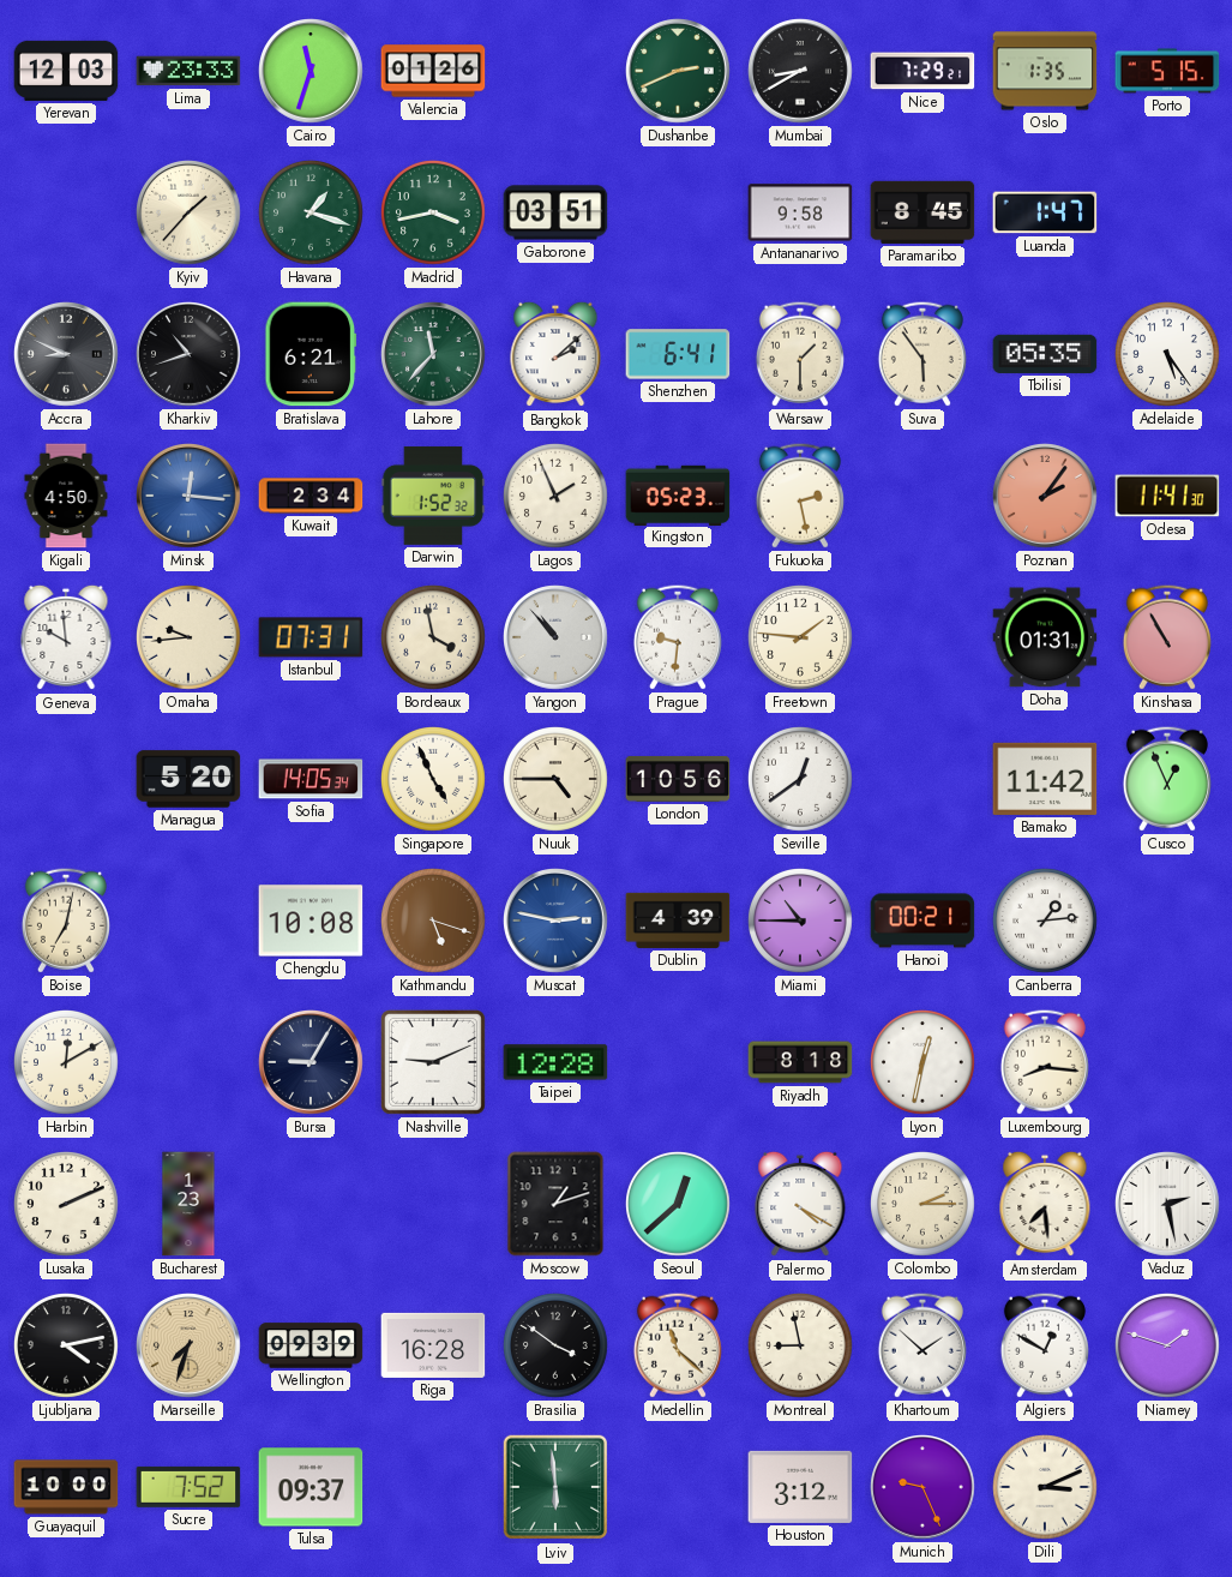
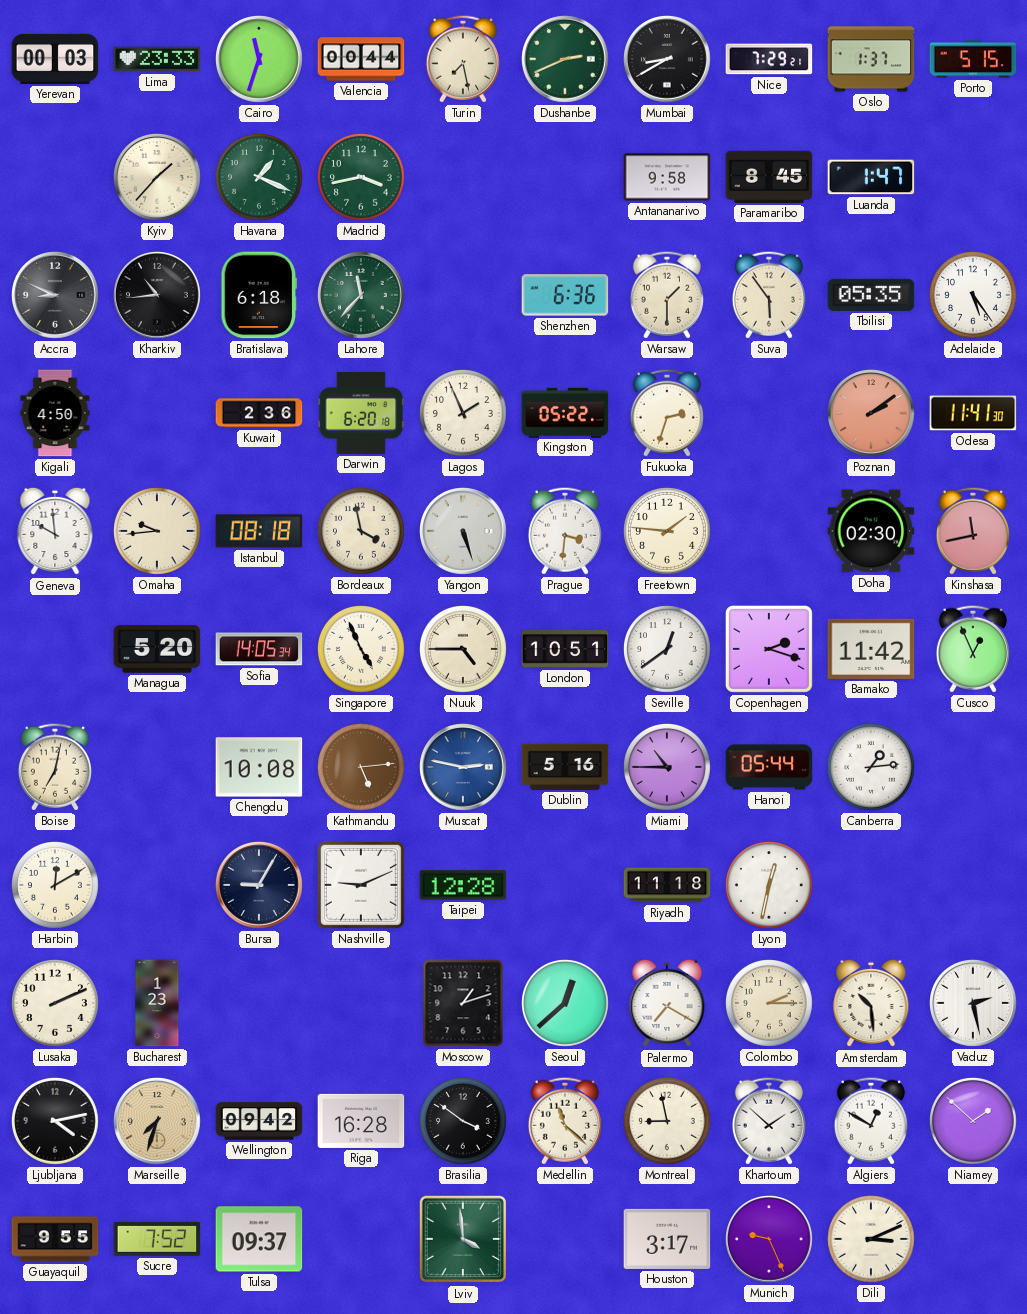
Yerevan: 12:03 -> 00:03 (55, 59)
Valencia: 01:26 -> 00:44 (361, 59)
Turin: none -> 7:28 (463, 59)
Oslo: 1:35 -> 1:37 (871, 59)
Havana: 1:18 -> 1:19 (260, 178)
Gaborone: 03:51 -> none (555, 212)
Kharkiv: 10:42 -> 10:44 (158, 296)
Bratislava: 6:21 -> 6:18 (259, 295)
Bangkok: 2:08 -> none (555, 354)
Shenzhen: 6:41 -> 6:36 (565, 295)
Minsk: 12:16 -> none (190, 497)
Kuwait: 2:34 -> 2:36 (259, 413)
Darwin: 1:52 -> 6:20 (361, 413)
Kingston: 05:23 -> 05:22 (565, 412)
Fukuoka: 2:28 -> 2:33 (667, 413)
Poznan: 2:06 -> 2:09 (872, 414)
Istanbul: 07:31 -> 08:18 (259, 531)
Yangon: 10:53 -> 5:27 (464, 532)
Prague: 9:31 -> 3:31 (565, 531)
Doha: 01:31 -> 02:30 (871, 531)
Kinshasa: 10:55 -> 11:43 (973, 531)
London: 10:56 -> 10:51 (565, 649)
Copenhagen: none -> 2:18 (769, 649)
Kathmandu: 5:18 -> 5:14 (362, 768)
Dublin: 4:39 -> 5:16 (565, 767)
Hanoi: 00:21 -> 05:44 (769, 767)
Riyadh: 8:18 -> 11:18 (667, 885)
Luxembourg: 8:16 -> none (1045, 1062)
Palermo: 4:20 -> 7:20 (667, 1003)
Amsterdam: 7:29 -> 10:29 (871, 1003)
Wellington: 09:39 -> 09:42 (259, 1121)
Niamey: 1:48 -> 1:52 (974, 1122)
Guayaquil: 10:00 -> 9:55 (55, 1239)
Lviv: 5:59 -> 3:59 (463, 1239)
Houston: 3:12 -> 3:17 (667, 1239)
